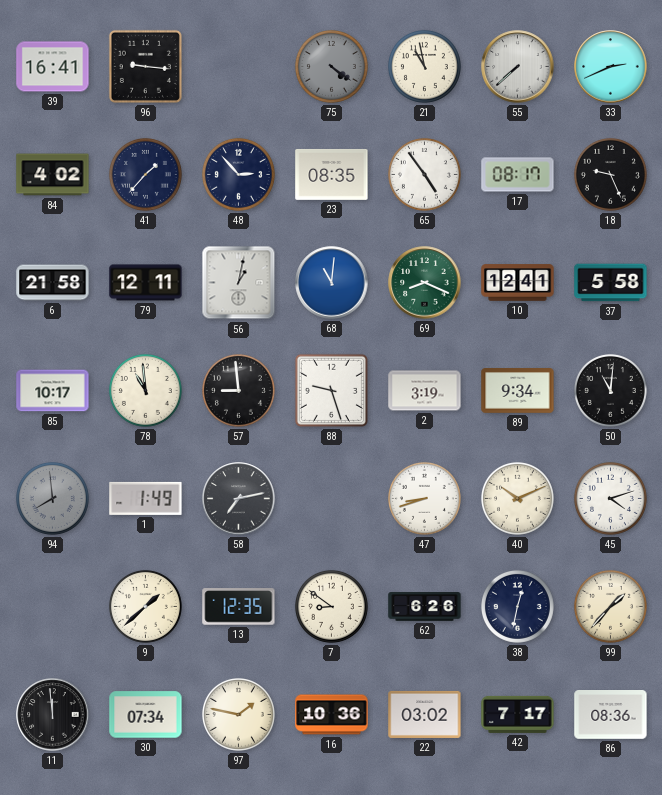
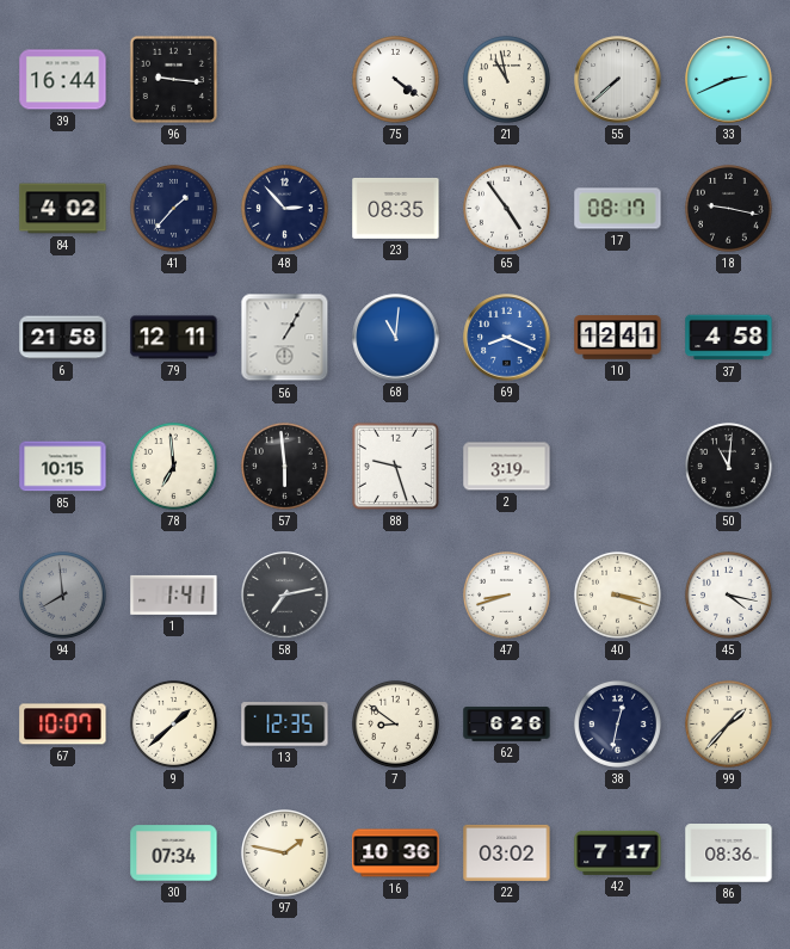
39: 16:41 -> 16:44 (63, 80)
75 dial: grey -> white (395, 79)
18: 9:26 -> 9:17 (728, 208)
56: 1:02 -> 1:05 (285, 338)
69 dial: green -> blue (507, 338)
37: 5:58 -> 4:58 (729, 338)
85: 10:17 -> 10:15 (63, 467)
78: 10:59 -> 6:59 (173, 466)
57: 8:59 -> 5:59 (284, 466)
89: 9:34 -> none (518, 391)
1: 1:49 -> 1:41 (174, 594)
40: 10:11 -> 3:18 (617, 594)
45: 4:12 -> 4:17 (728, 594)
67: none -> 10:07 (63, 725)
11: 11:59 -> none (53, 715)
